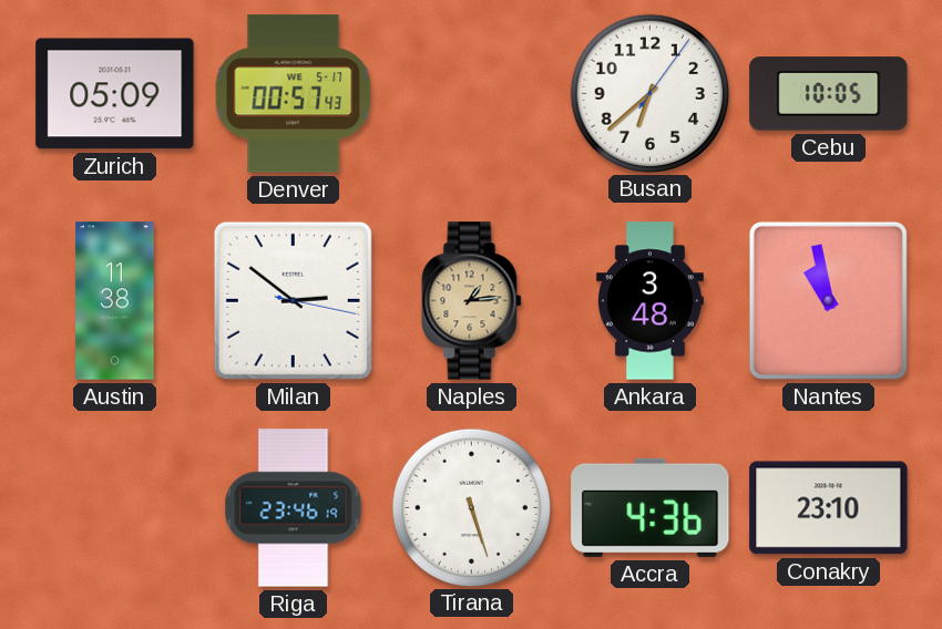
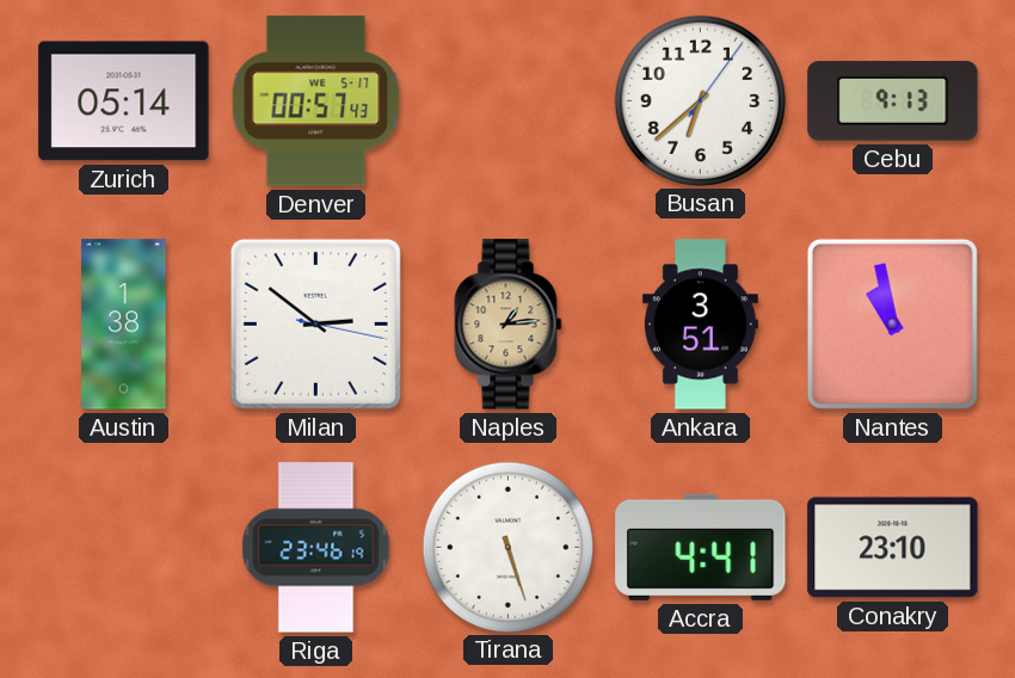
Zurich: 05:09 -> 05:14 (124, 101)
Cebu: 10:05 -> 9:13 (893, 101)
Austin: 11:38 -> 1:38 (124, 325)
Ankara: 3:48 -> 3:51 (700, 325)
Accra: 4:36 -> 4:41 (701, 547)
